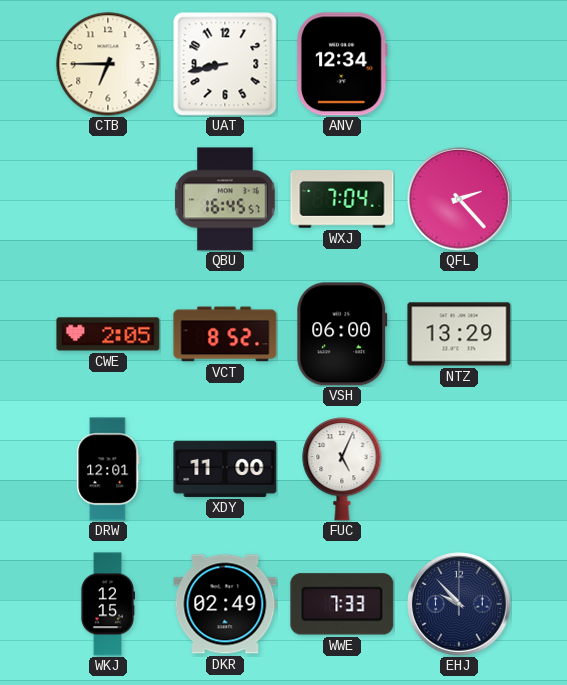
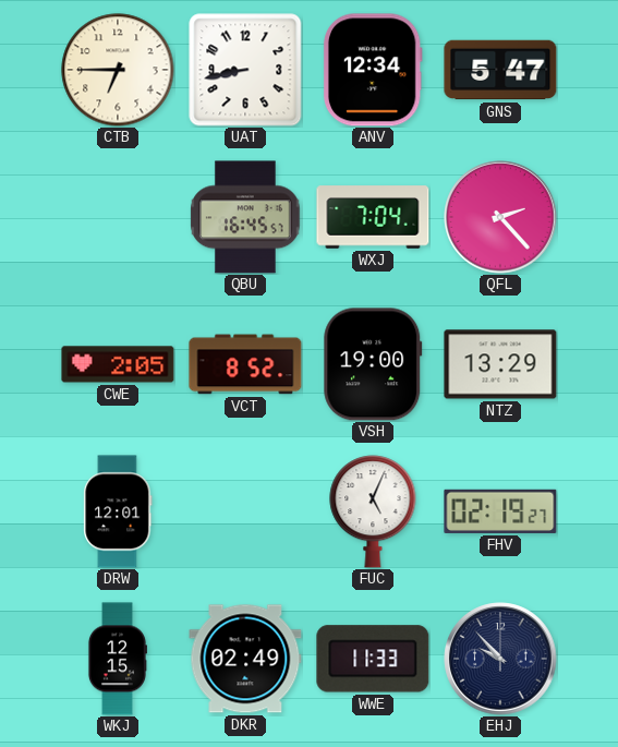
GNS: none -> 5:47 (500, 70)
VSH: 06:00 -> 19:00 (373, 364)
XDY: 11:00 -> none (225, 469)
FHV: none -> 02:19 (500, 511)
WWE: 7:33 -> 11:33 (373, 659)
